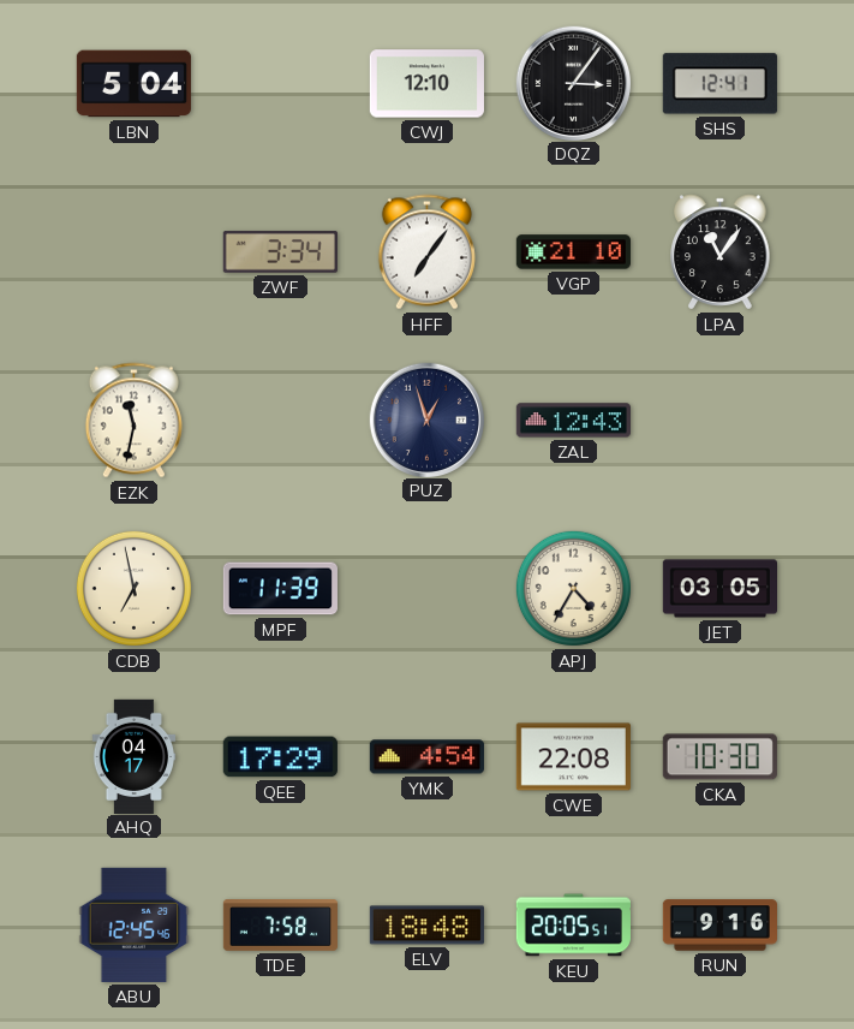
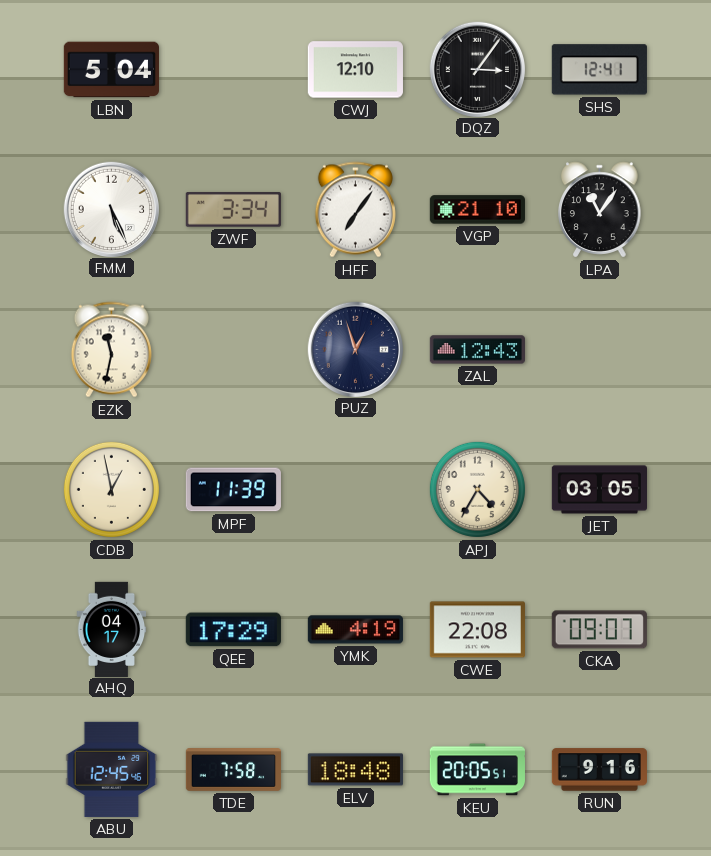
FMM: none -> 5:26 (111, 209)
CDB: 6:58 -> 12:58 (111, 489)
YMK: 4:54 -> 4:19 (355, 630)
CKA: 10:30 -> 09:07 (599, 630)
